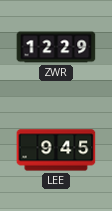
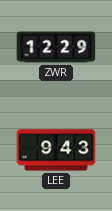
LEE: 9:45 -> 9:43 (56, 150)
